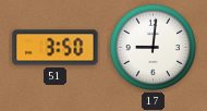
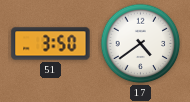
17: 9:01 -> 4:39 (141, 44)
